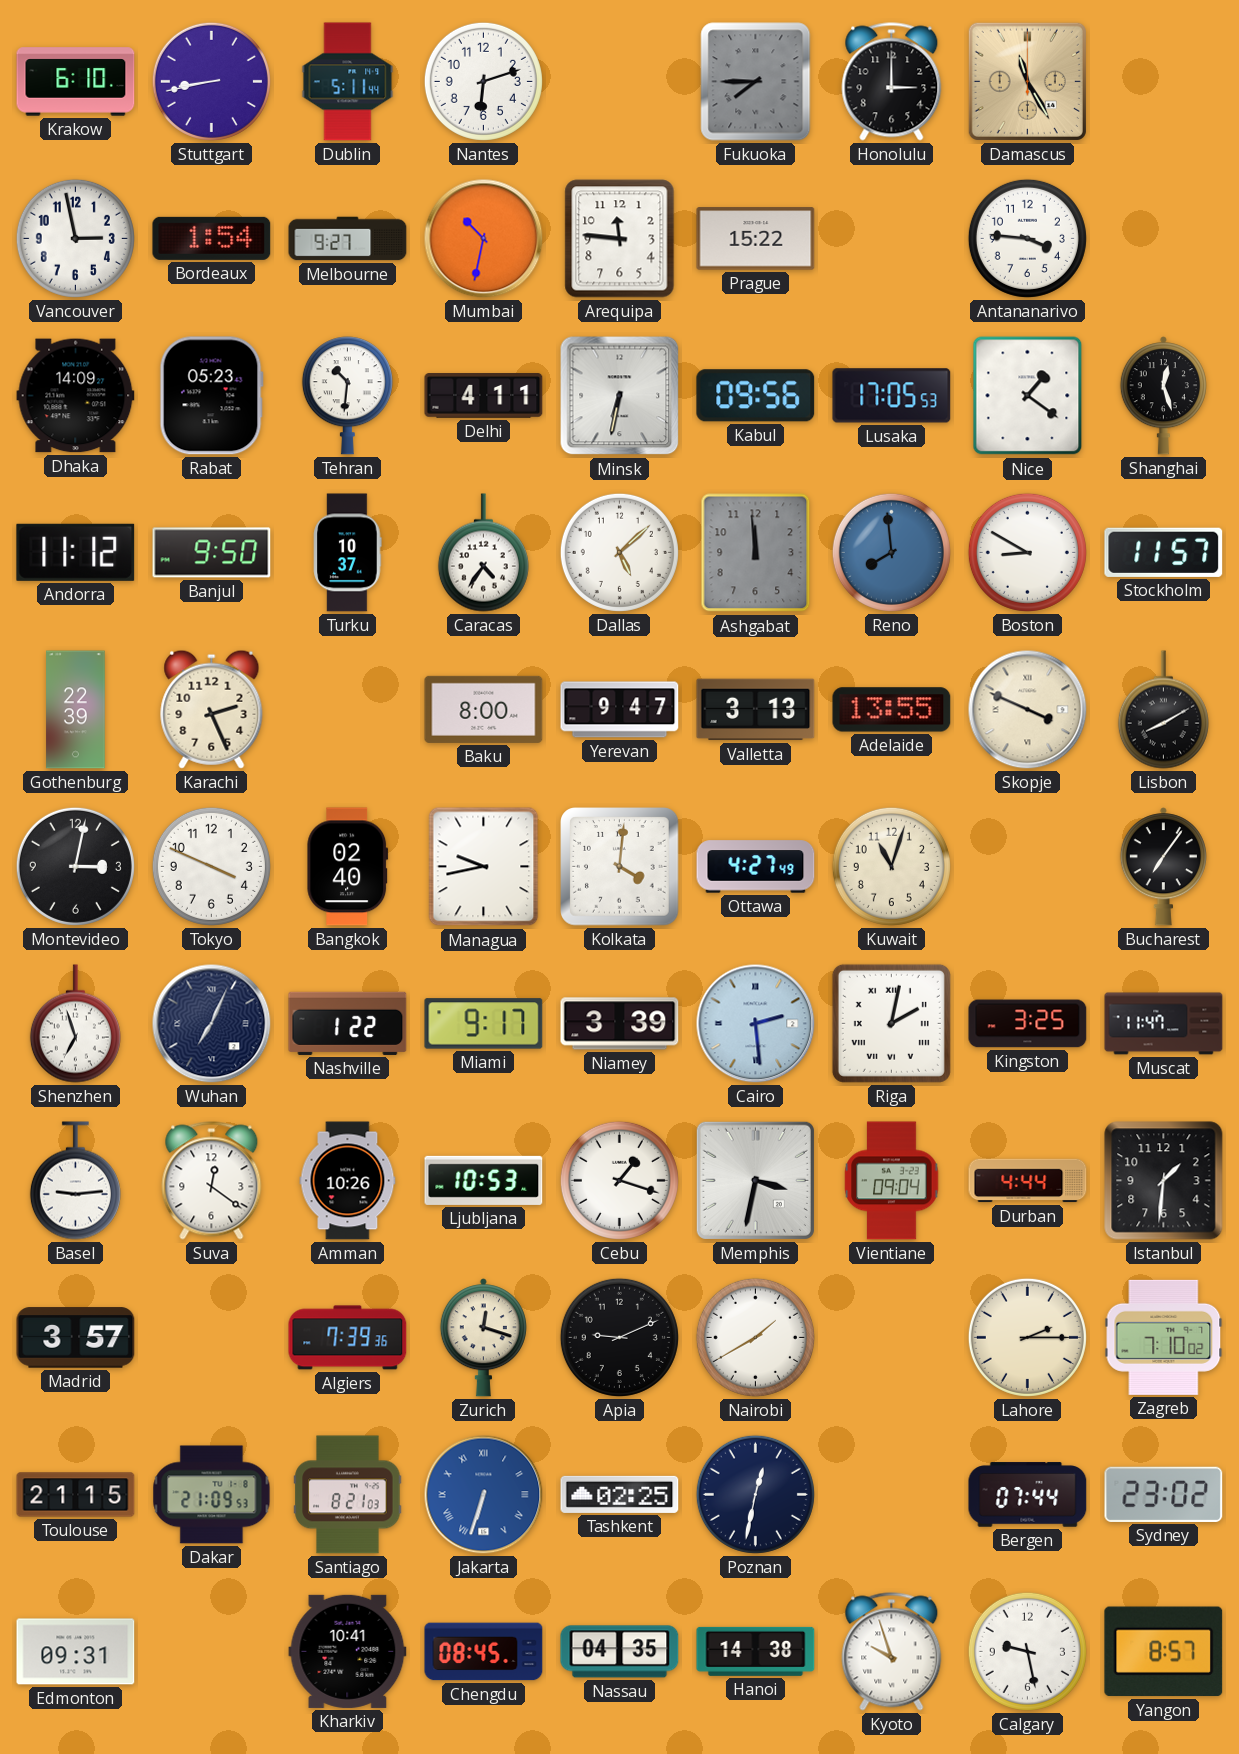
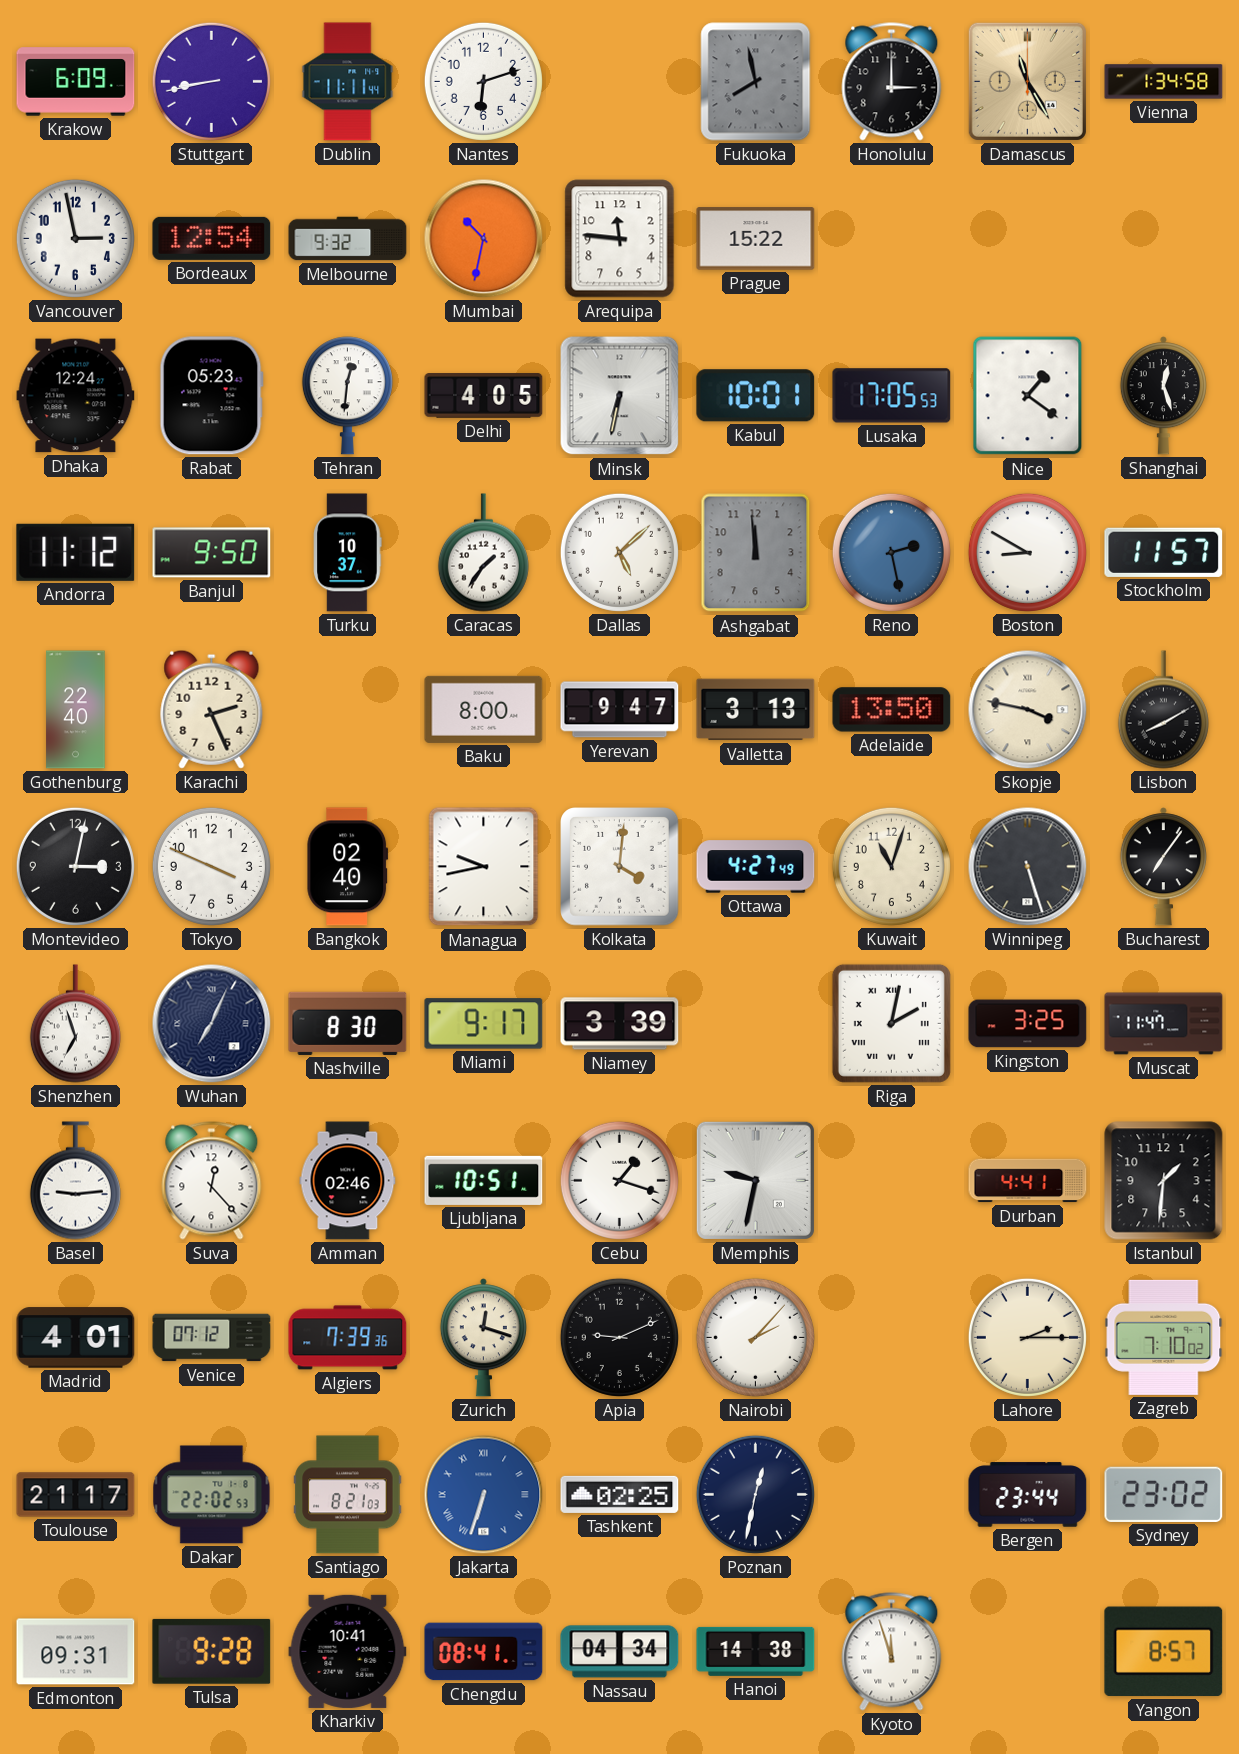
Krakow: 6:10 -> 6:09 (76, 82)
Dublin: 5:11 -> 11:11 (348, 82)
Fukuoka: 7:45 -> 7:58 (756, 82)
Vienna: none -> 1:34 (1164, 82)
Bordeaux: 1:54 -> 12:54 (212, 238)
Melbourne: 9:27 -> 9:32 (348, 239)
Antananarivo: 3:46 -> none (1027, 238)
Dhaka: 14:09 -> 12:24 (76, 396)
Tehran: 10:31 -> 12:31 (347, 396)
Delhi: 4:11 -> 4:05 (484, 396)
Kabul: 09:56 -> 10:01 (756, 396)
Caracas: 4:36 -> 1:36 (483, 553)
Reno: 7:59 -> 2:28 (891, 552)
Gothenburg: 22:39 -> 22:40 (76, 710)
Adelaide: 13:55 -> 13:50 (892, 710)
Skopje: 3:49 -> 3:47 (1028, 710)
Winnipeg: none -> 5:27 (1028, 867)
Nashville: 1:22 -> 8:30 (348, 1023)
Cairo: 2:29 -> none (756, 1024)
Suva: 12:21 -> 12:23 (212, 1181)
Amman: 10:26 -> 02:46 (348, 1181)
Ljubljana: 10:53 -> 10:51 (484, 1180)
Memphis: 3:32 -> 9:32 (755, 1180)
Vientiane: 09:04 -> none (892, 1181)
Durban: 4:44 -> 4:41 (1028, 1181)
Madrid: 3:57 -> 4:01 (76, 1338)
Venice: none -> 07:12 (212, 1338)
Nairobi: 1:40 -> 2:07 (755, 1337)
Toulouse: 21:15 -> 21:17 (76, 1495)
Dakar: 21:09 -> 22:02 (212, 1495)
Bergen: 07:44 -> 23:44 (1028, 1495)
Tulsa: none -> 9:28 (212, 1651)
Chengdu: 08:45 -> 08:41 (484, 1652)
Nassau: 04:35 -> 04:34 (620, 1652)
Kyoto: 9:57 -> 11:57 (892, 1652)
Calgary: 9:28 -> none (1027, 1651)
